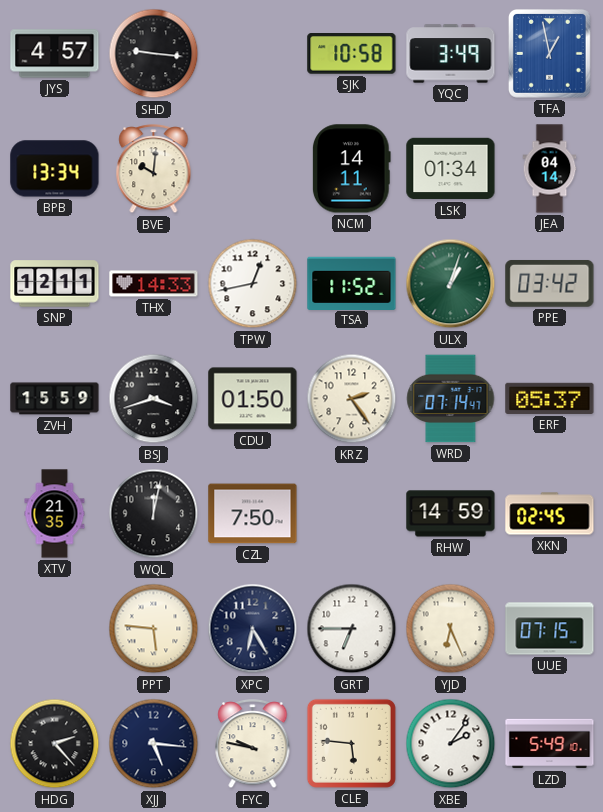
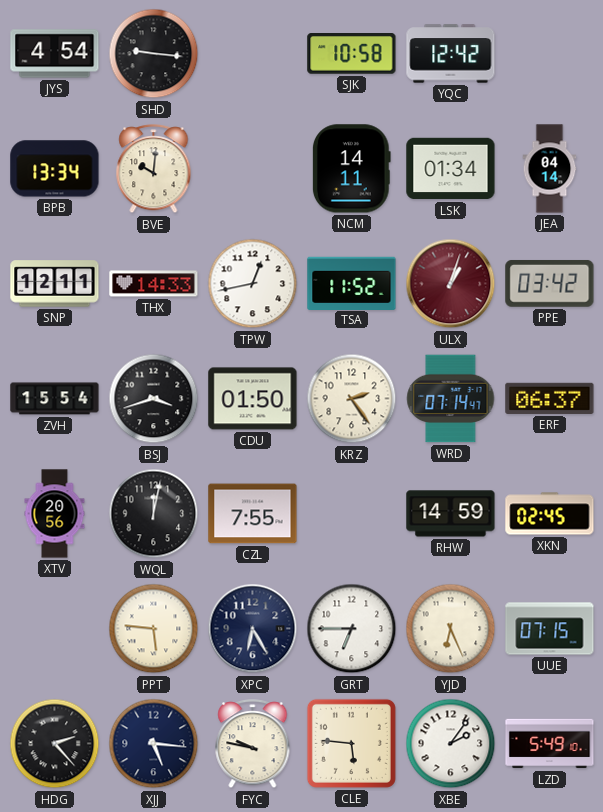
JYS: 4:57 -> 4:54 (55, 54)
YQC: 3:49 -> 12:42 (451, 54)
TFA: 12:58 -> none (550, 54)
ULX dial: green -> burgundy (451, 284)
ZVH: 15:59 -> 15:54 (55, 399)
ERF: 05:37 -> 06:37 (550, 398)
XTV: 21:35 -> 20:56 (55, 514)
CZL: 7:50 -> 7:55 (253, 514)
